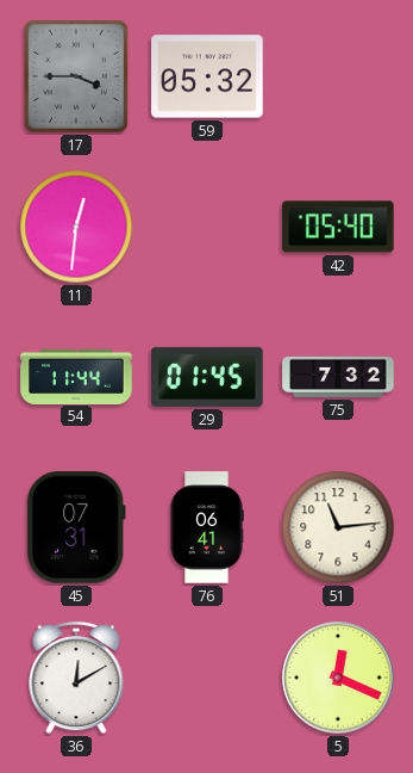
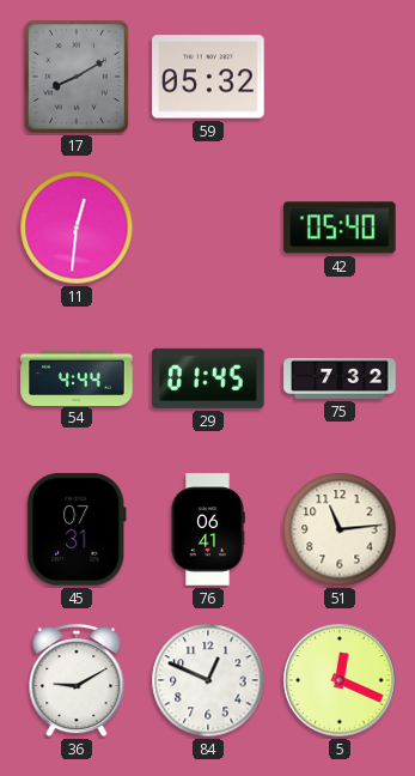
17: 3:45 -> 8:10 (77, 77)
54: 11:44 -> 4:44 (77, 377)
36: 12:10 -> 9:10 (77, 680)
84: none -> 12:49 (208, 680)
